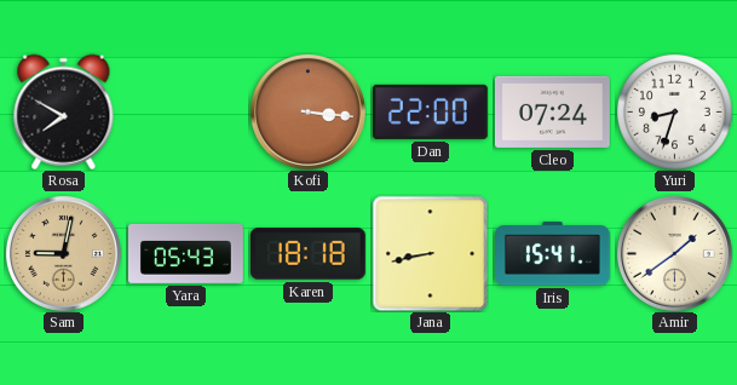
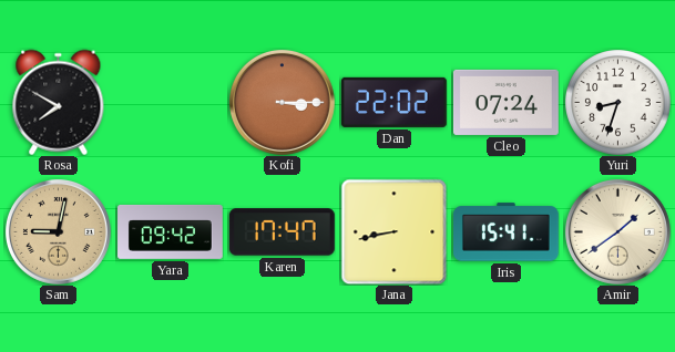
Kofi: 3:16 -> 3:15 (282, 102)
Dan: 22:00 -> 22:02 (393, 102)
Yara: 05:43 -> 09:42 (171, 231)
Karen: 18:18 -> 17:47 (282, 232)
